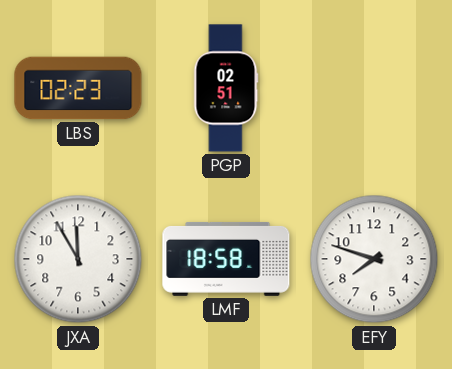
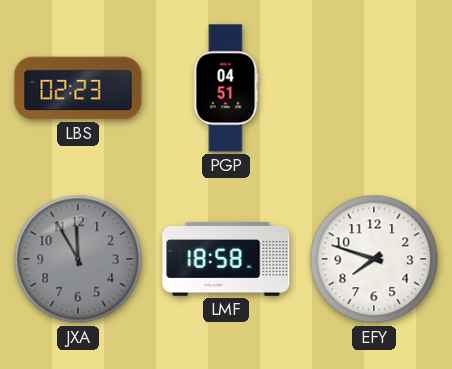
PGP: 02:51 -> 04:51 (226, 88)
JXA dial: white -> grey (78, 259)
